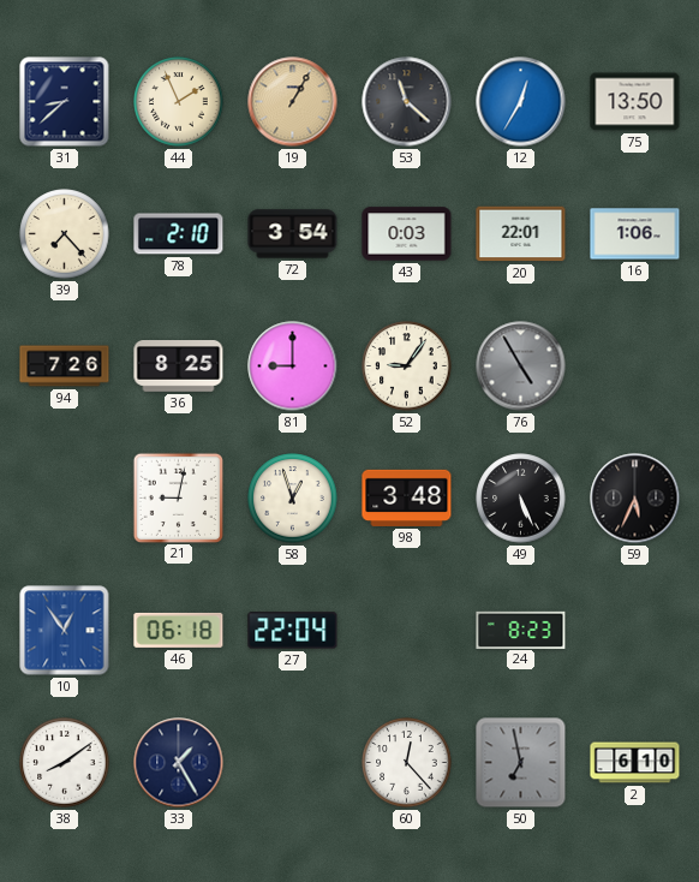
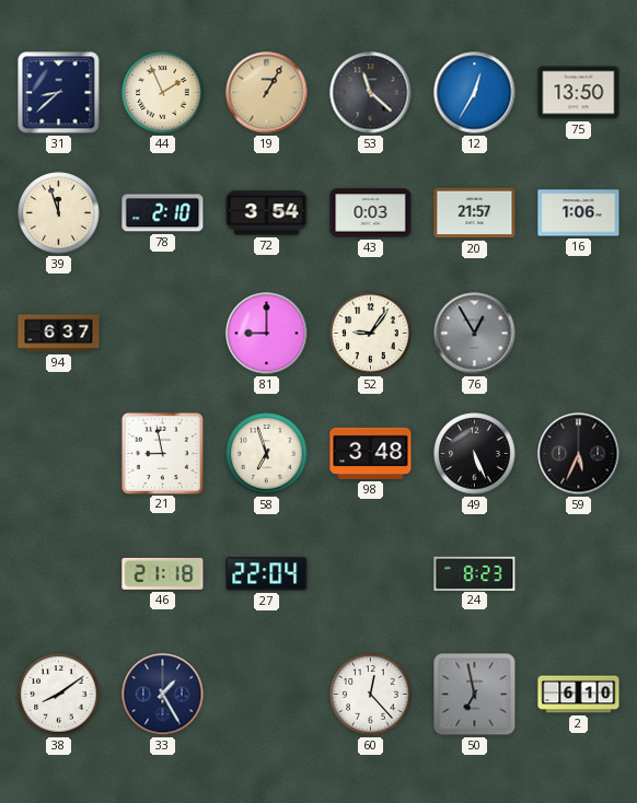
39: 7:23 -> 11:57 (59, 213)
20: 22:01 -> 21:57 (475, 213)
94: 7:26 -> 6:37 (59, 334)
36: 8:25 -> none (179, 366)
76: 4:55 -> 12:55 (475, 334)
21: 9:02 -> 8:58 (162, 453)
58: 12:57 -> 6:57 (267, 454)
10: 12:54 -> none (65, 631)
46: 06:18 -> 21:18 (163, 573)
